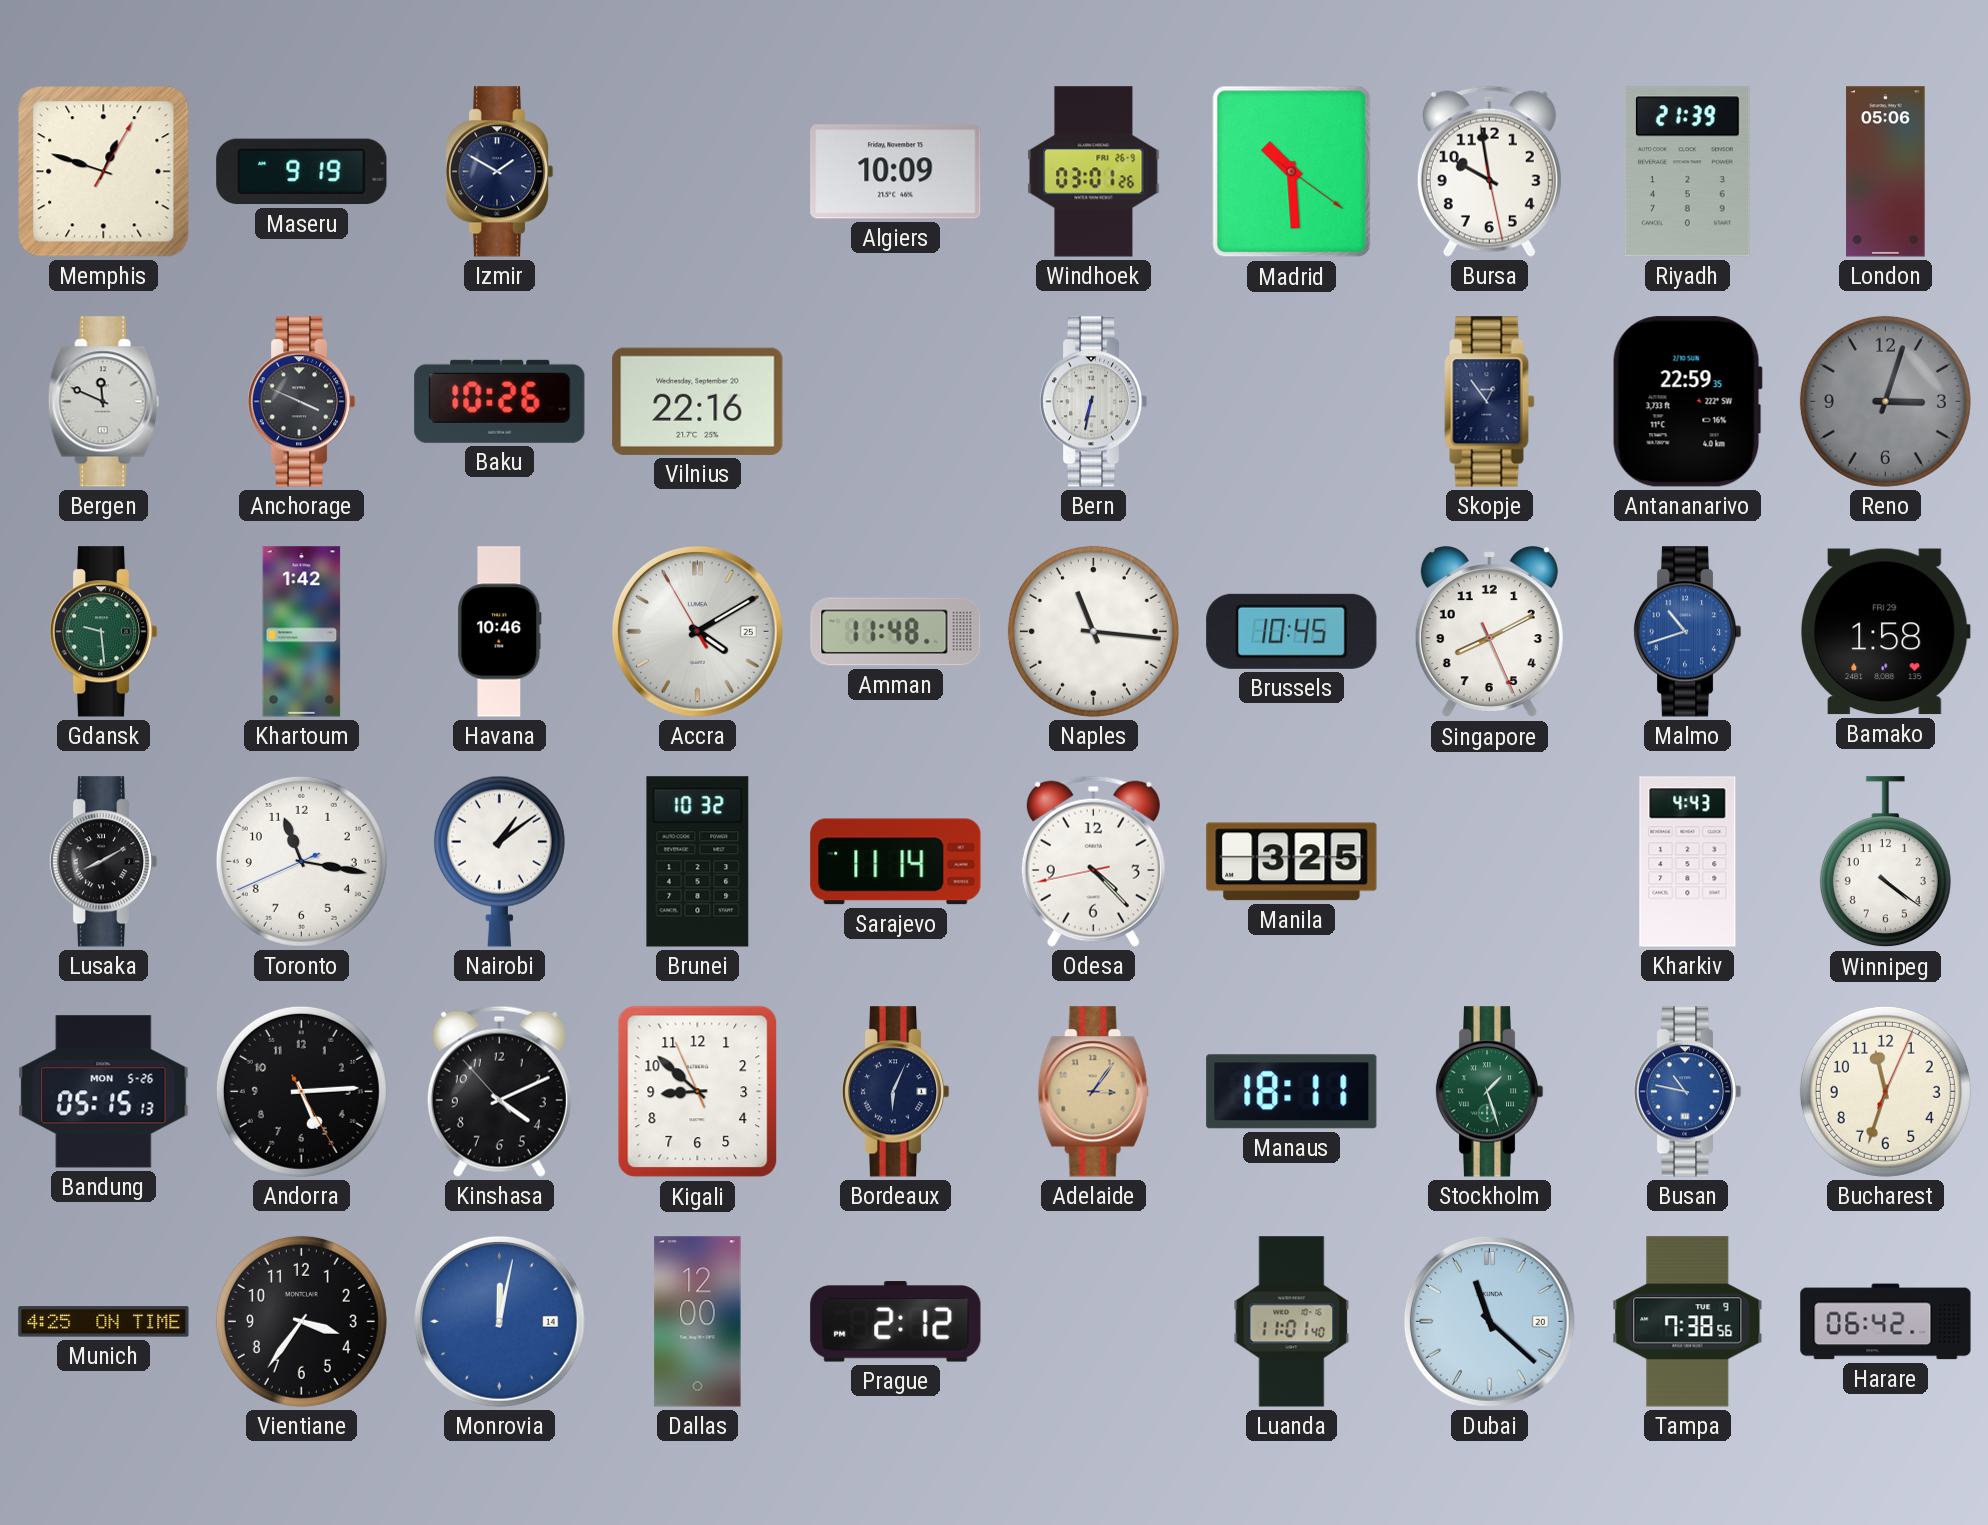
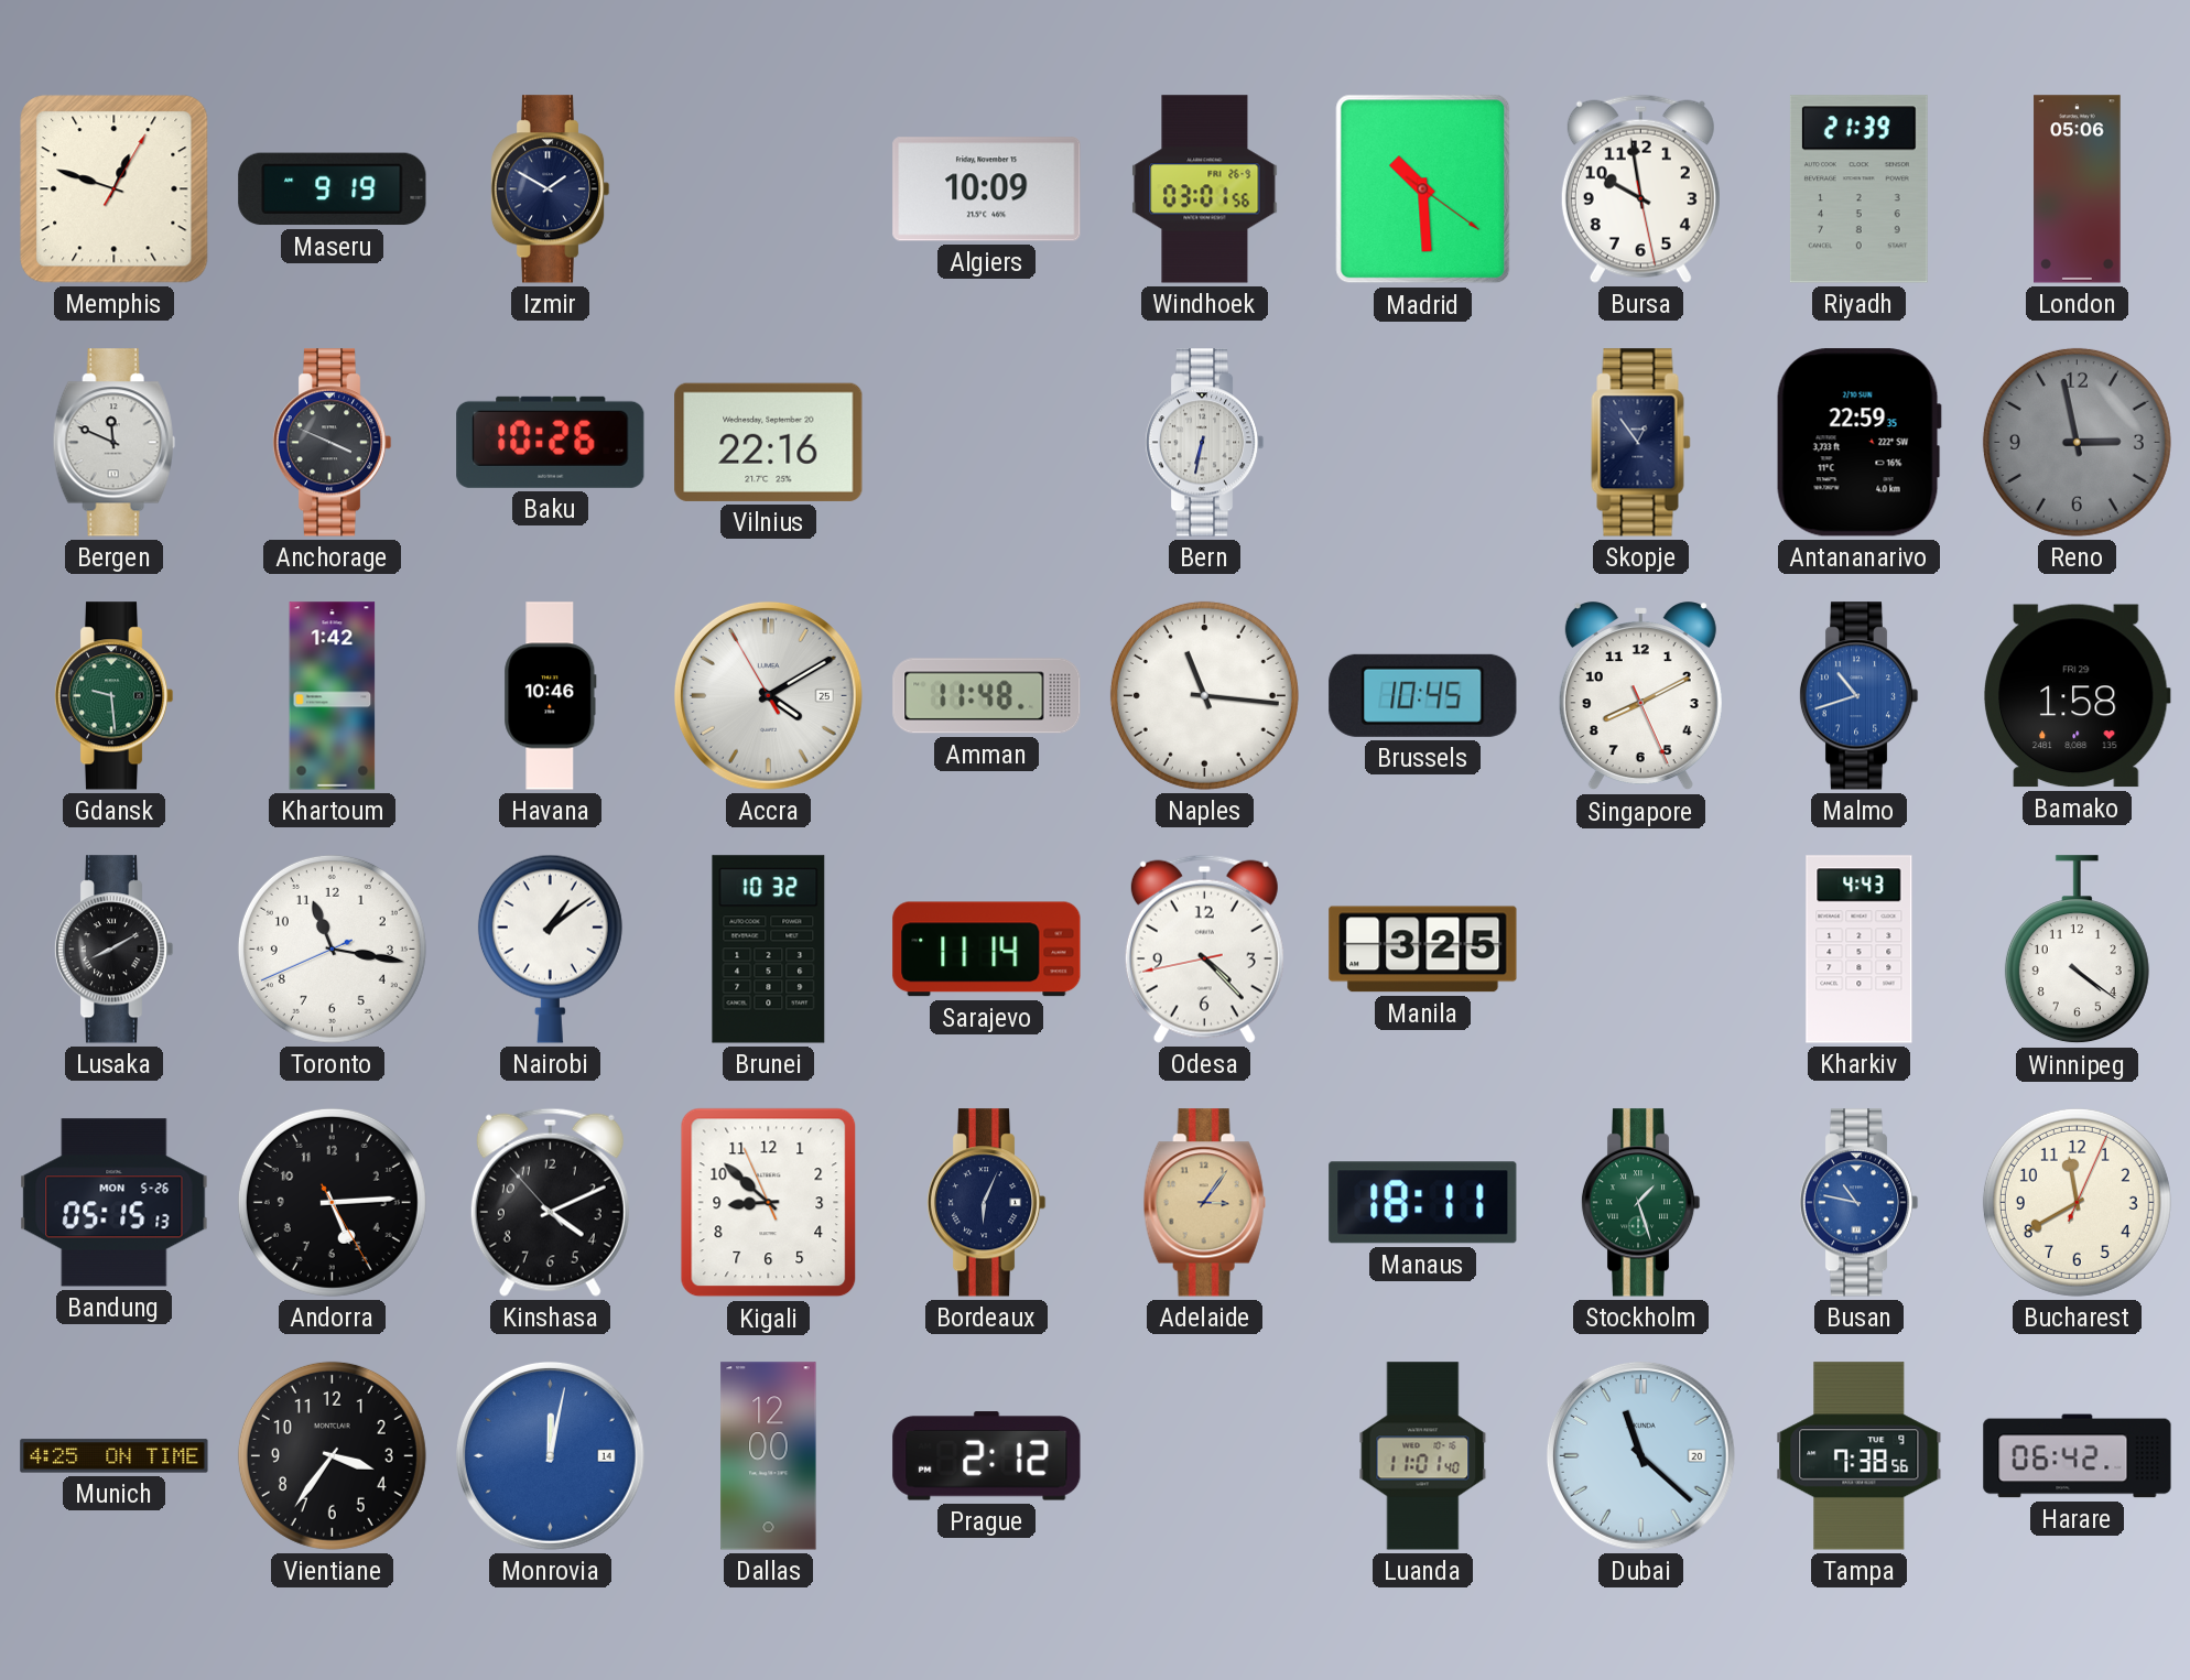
Windhoek: 03:01:26 -> 03:01:56 (1205, 189)
Reno: 3:03 -> 2:58 (2077, 442)
Bucharest: 11:33 -> 11:40 (2077, 1202)
